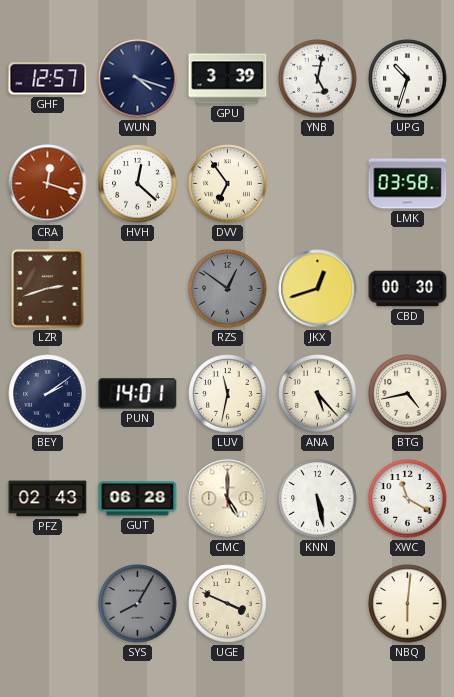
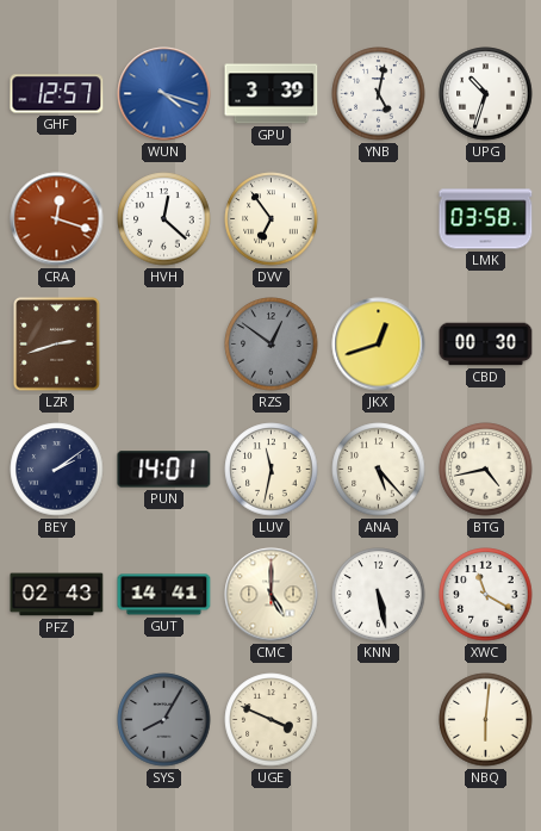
WUN dial: navy -> blue (164, 94)
GUT: 06:28 -> 14:41 (164, 595)
